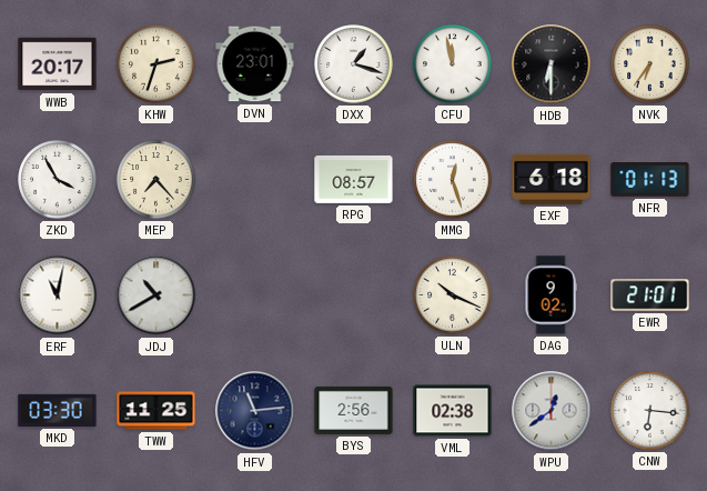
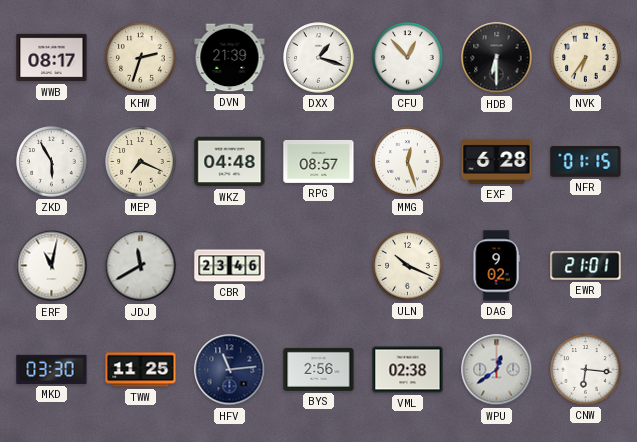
WWB: 20:17 -> 08:17 (52, 58)
DVN: 23:01 -> 21:39 (230, 58)
CFU: 11:58 -> 12:53 (408, 58)
ZKD: 3:55 -> 5:55 (52, 162)
MEP: 7:23 -> 7:19 (141, 162)
WKZ: none -> 04:48 (230, 162)
EXF: 6:18 -> 6:28 (497, 161)
NFR: 01:13 -> 01:15 (586, 162)
JDJ: 10:40 -> 11:40 (141, 266)
CBR: none -> 23:46 (230, 266)
